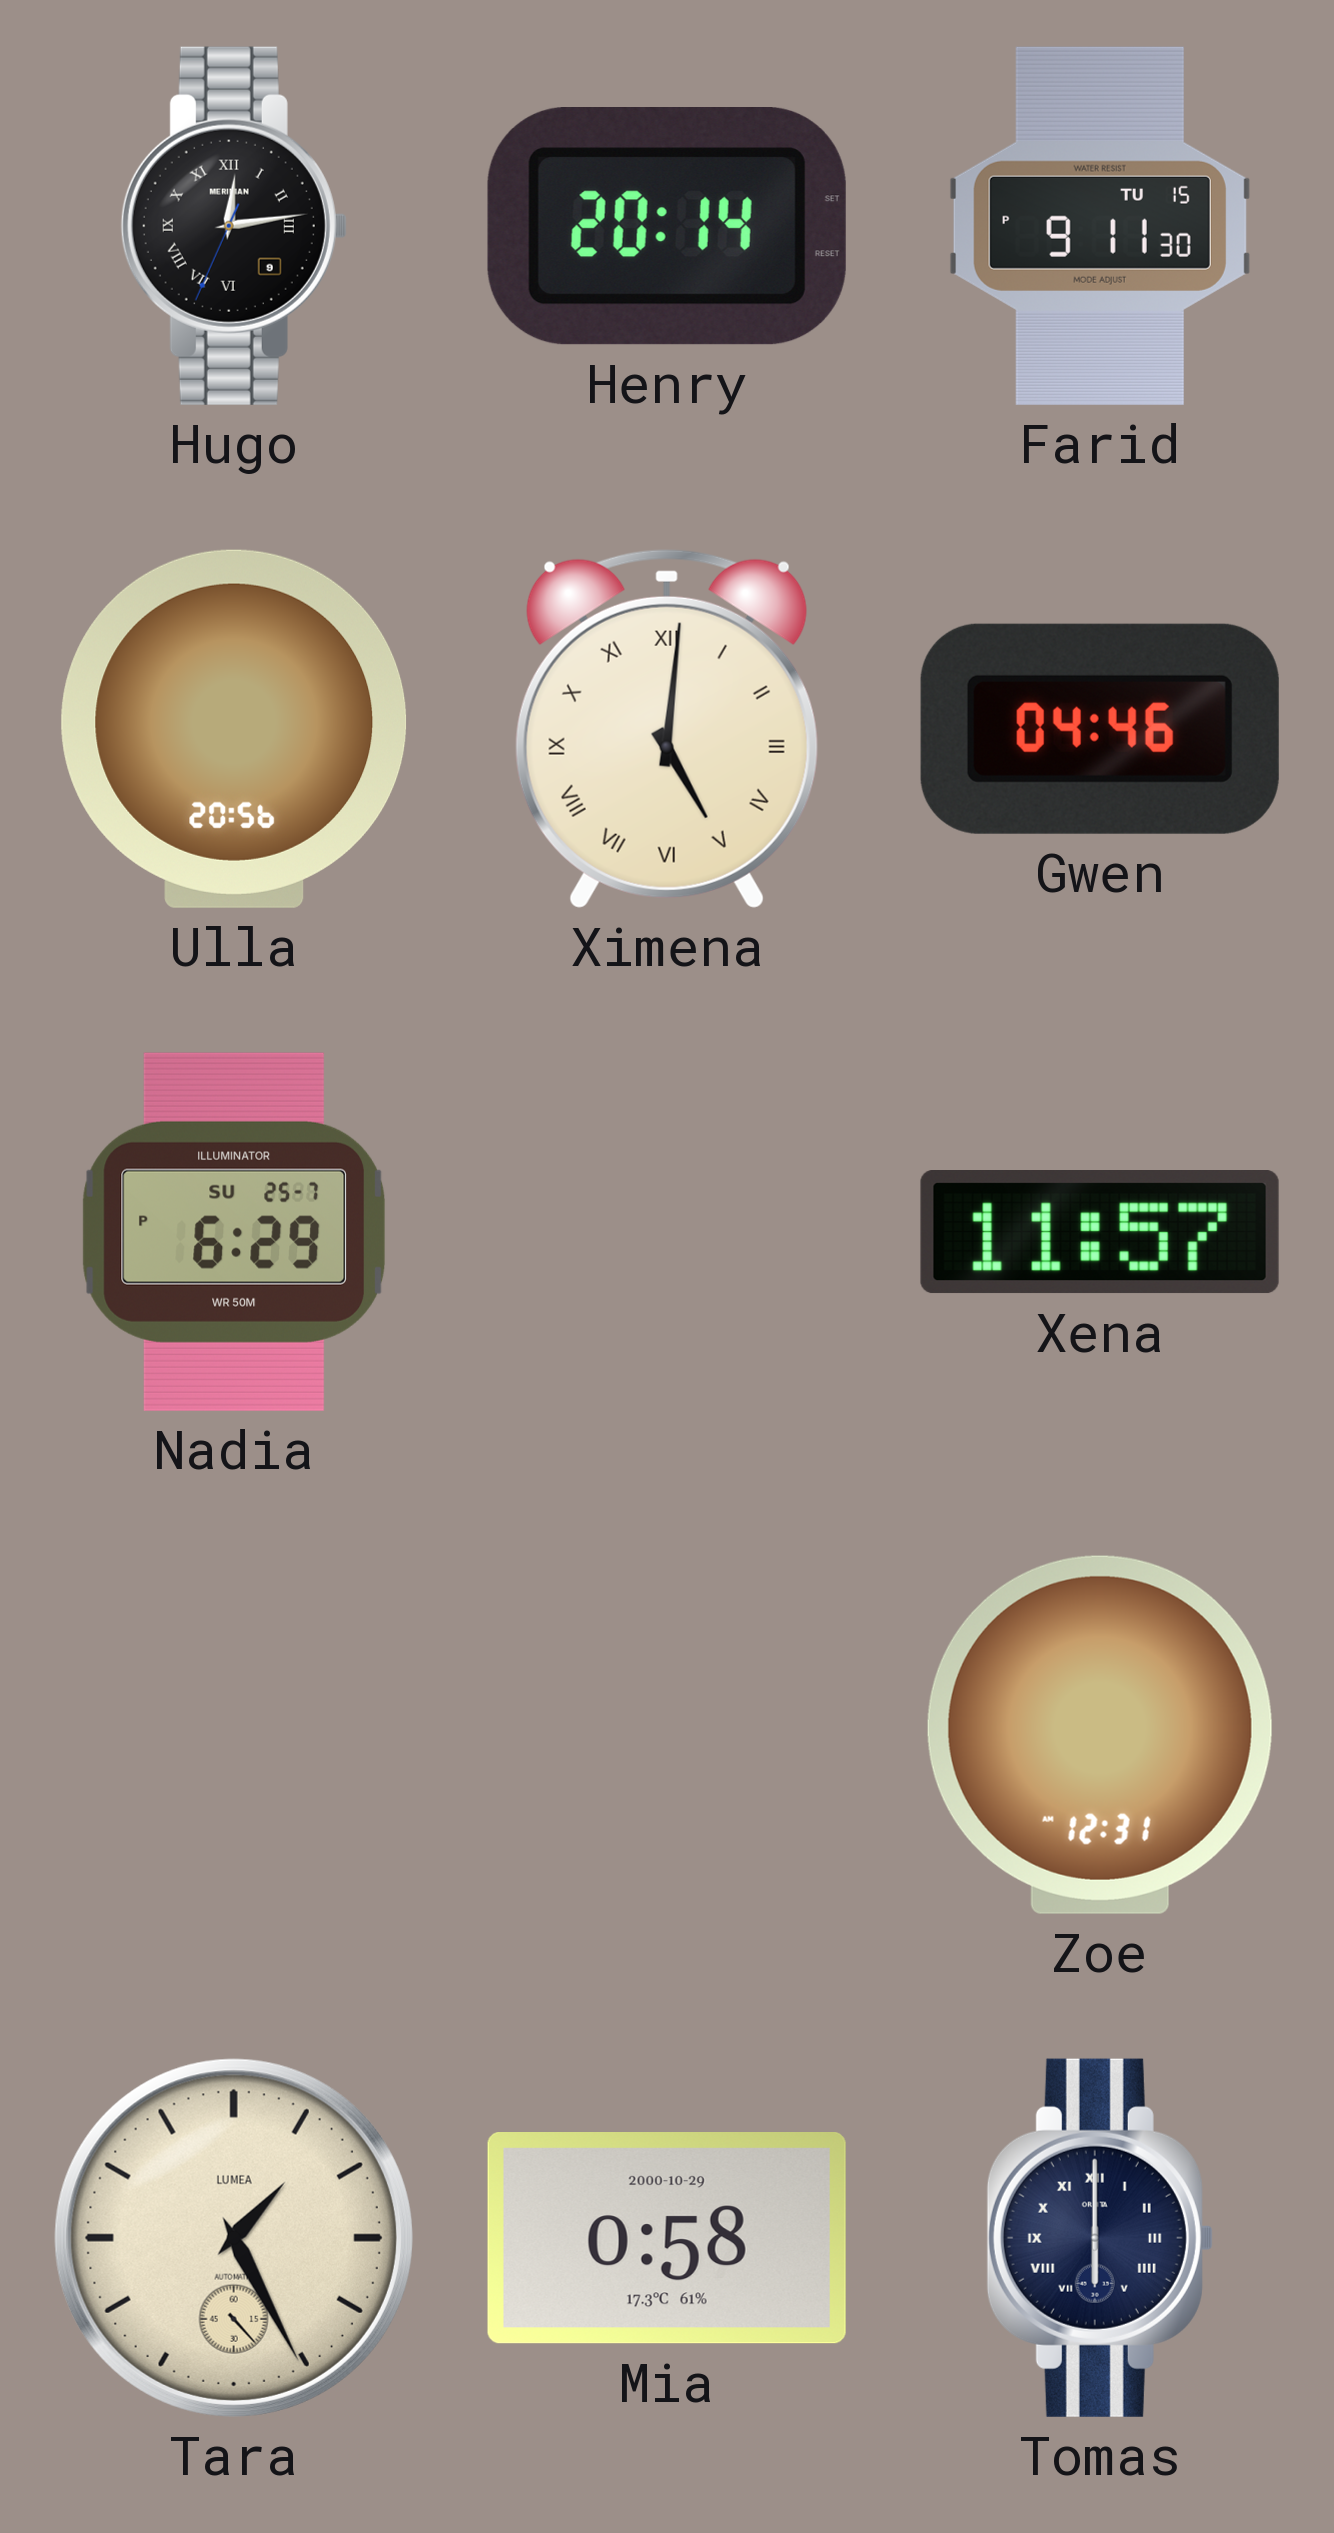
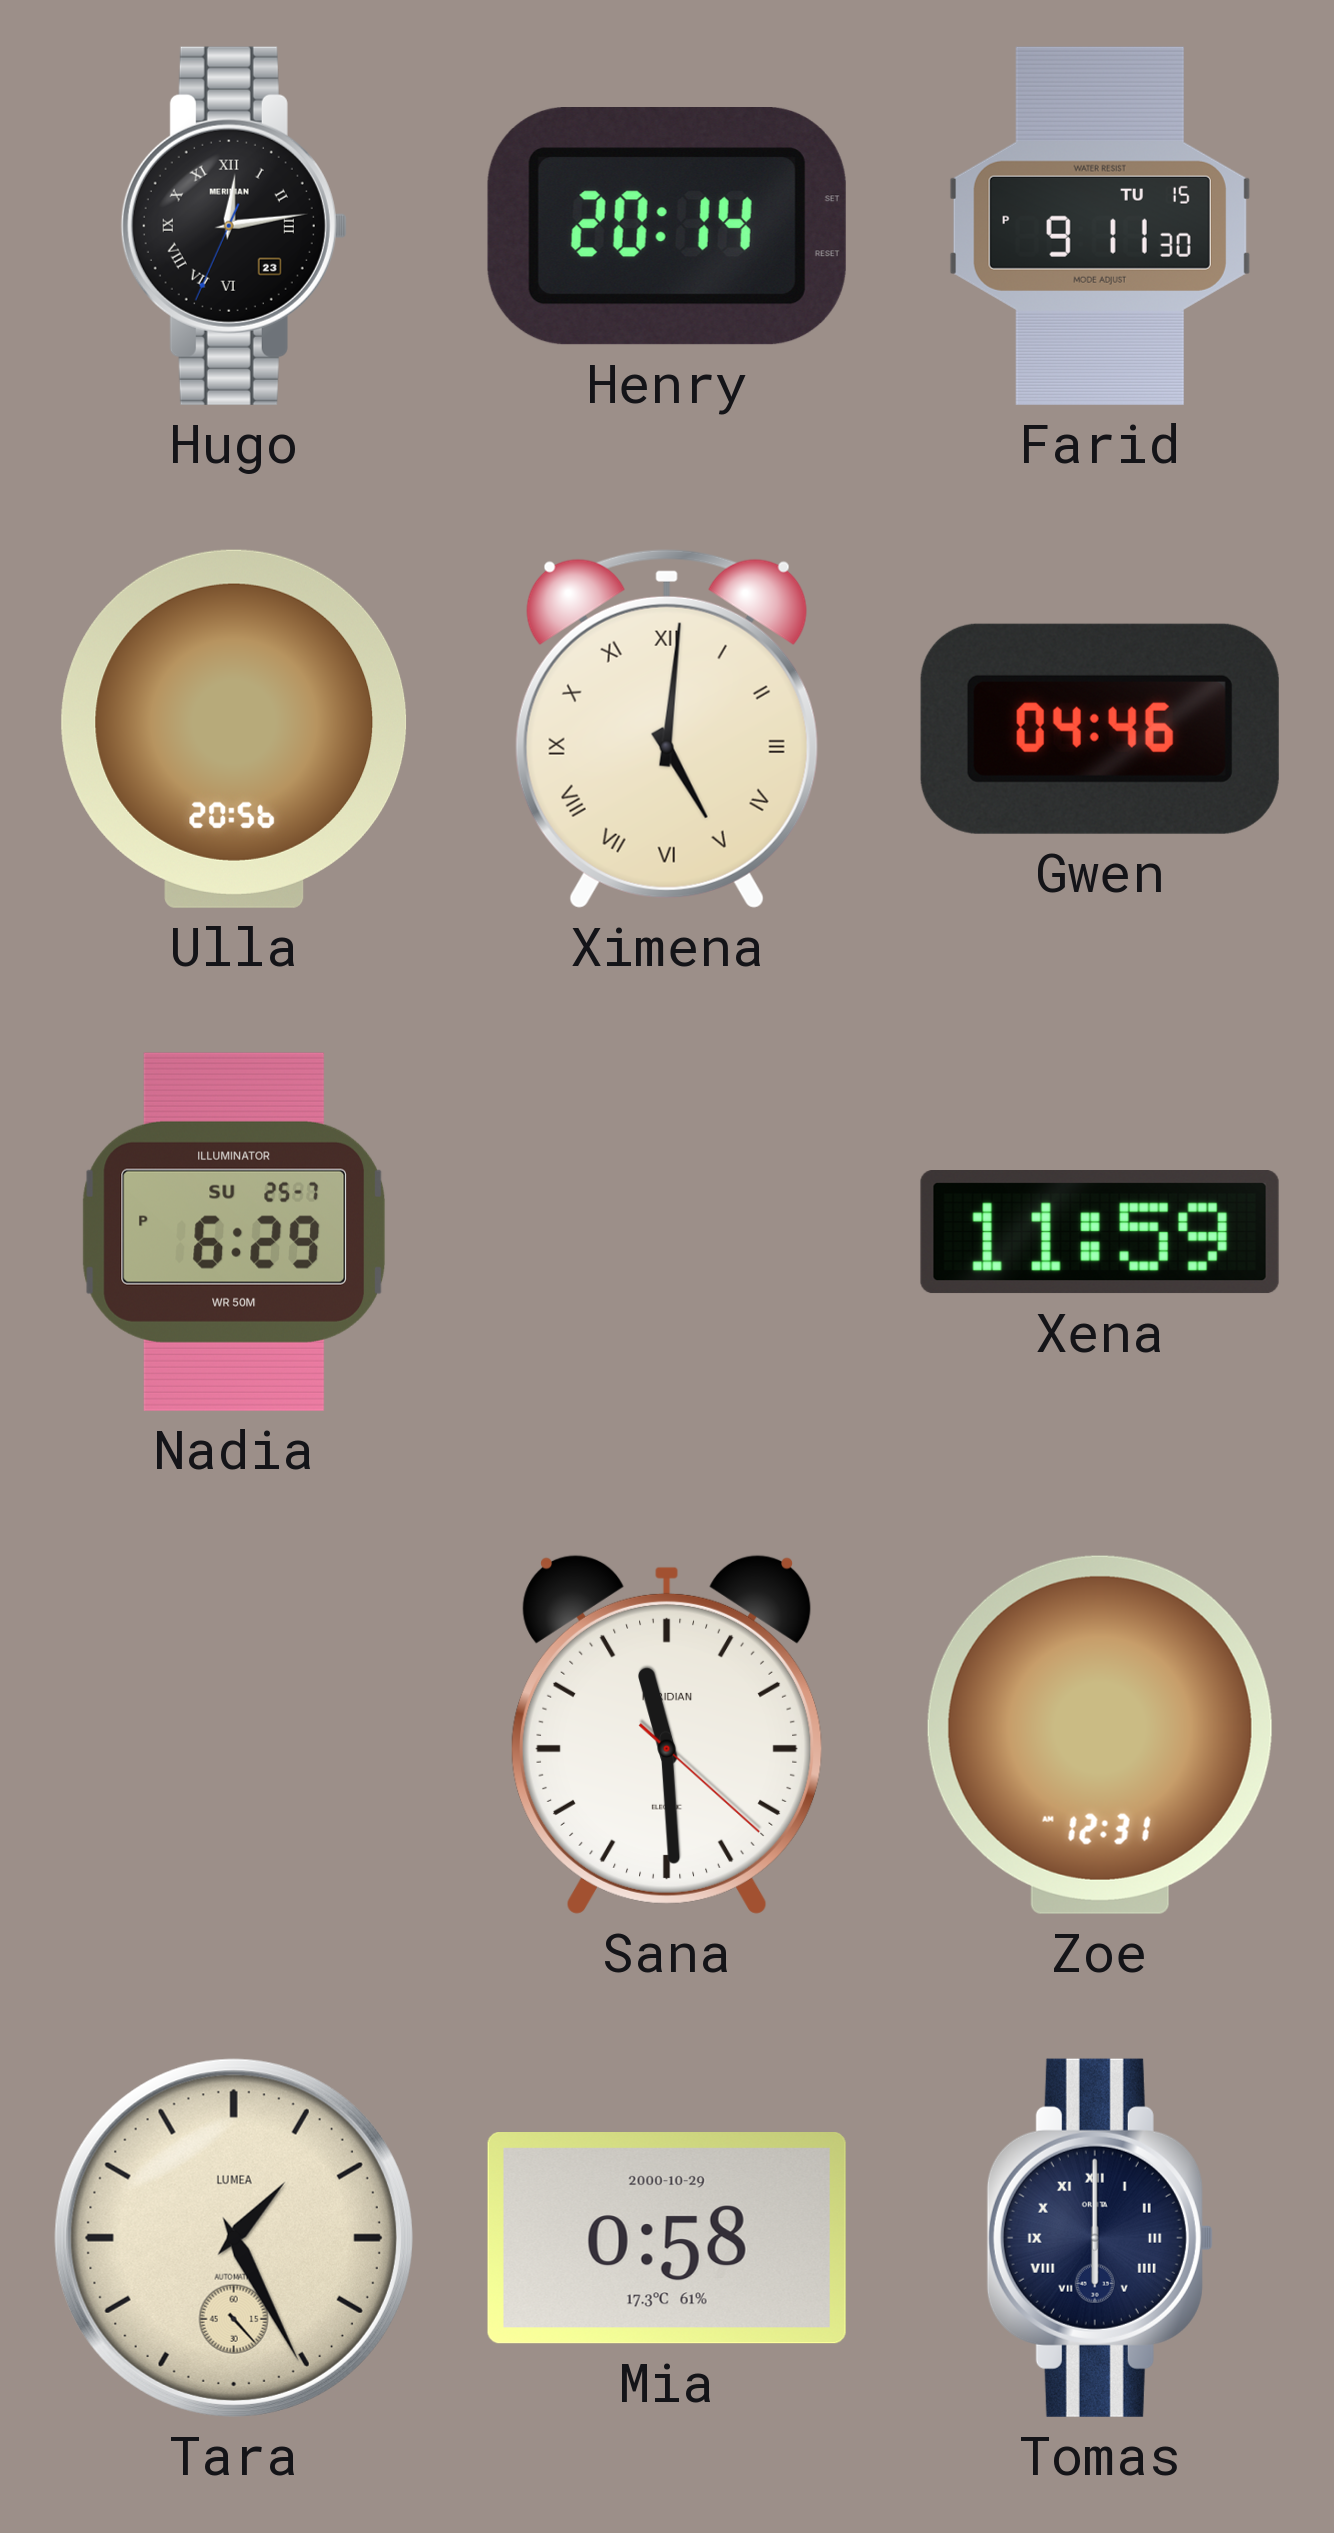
Hugo date: 9 -> 23 (234, 226)
Xena: 11:57 -> 11:59 (1100, 1233)
Sana: none -> 11:29 (667, 1734)
